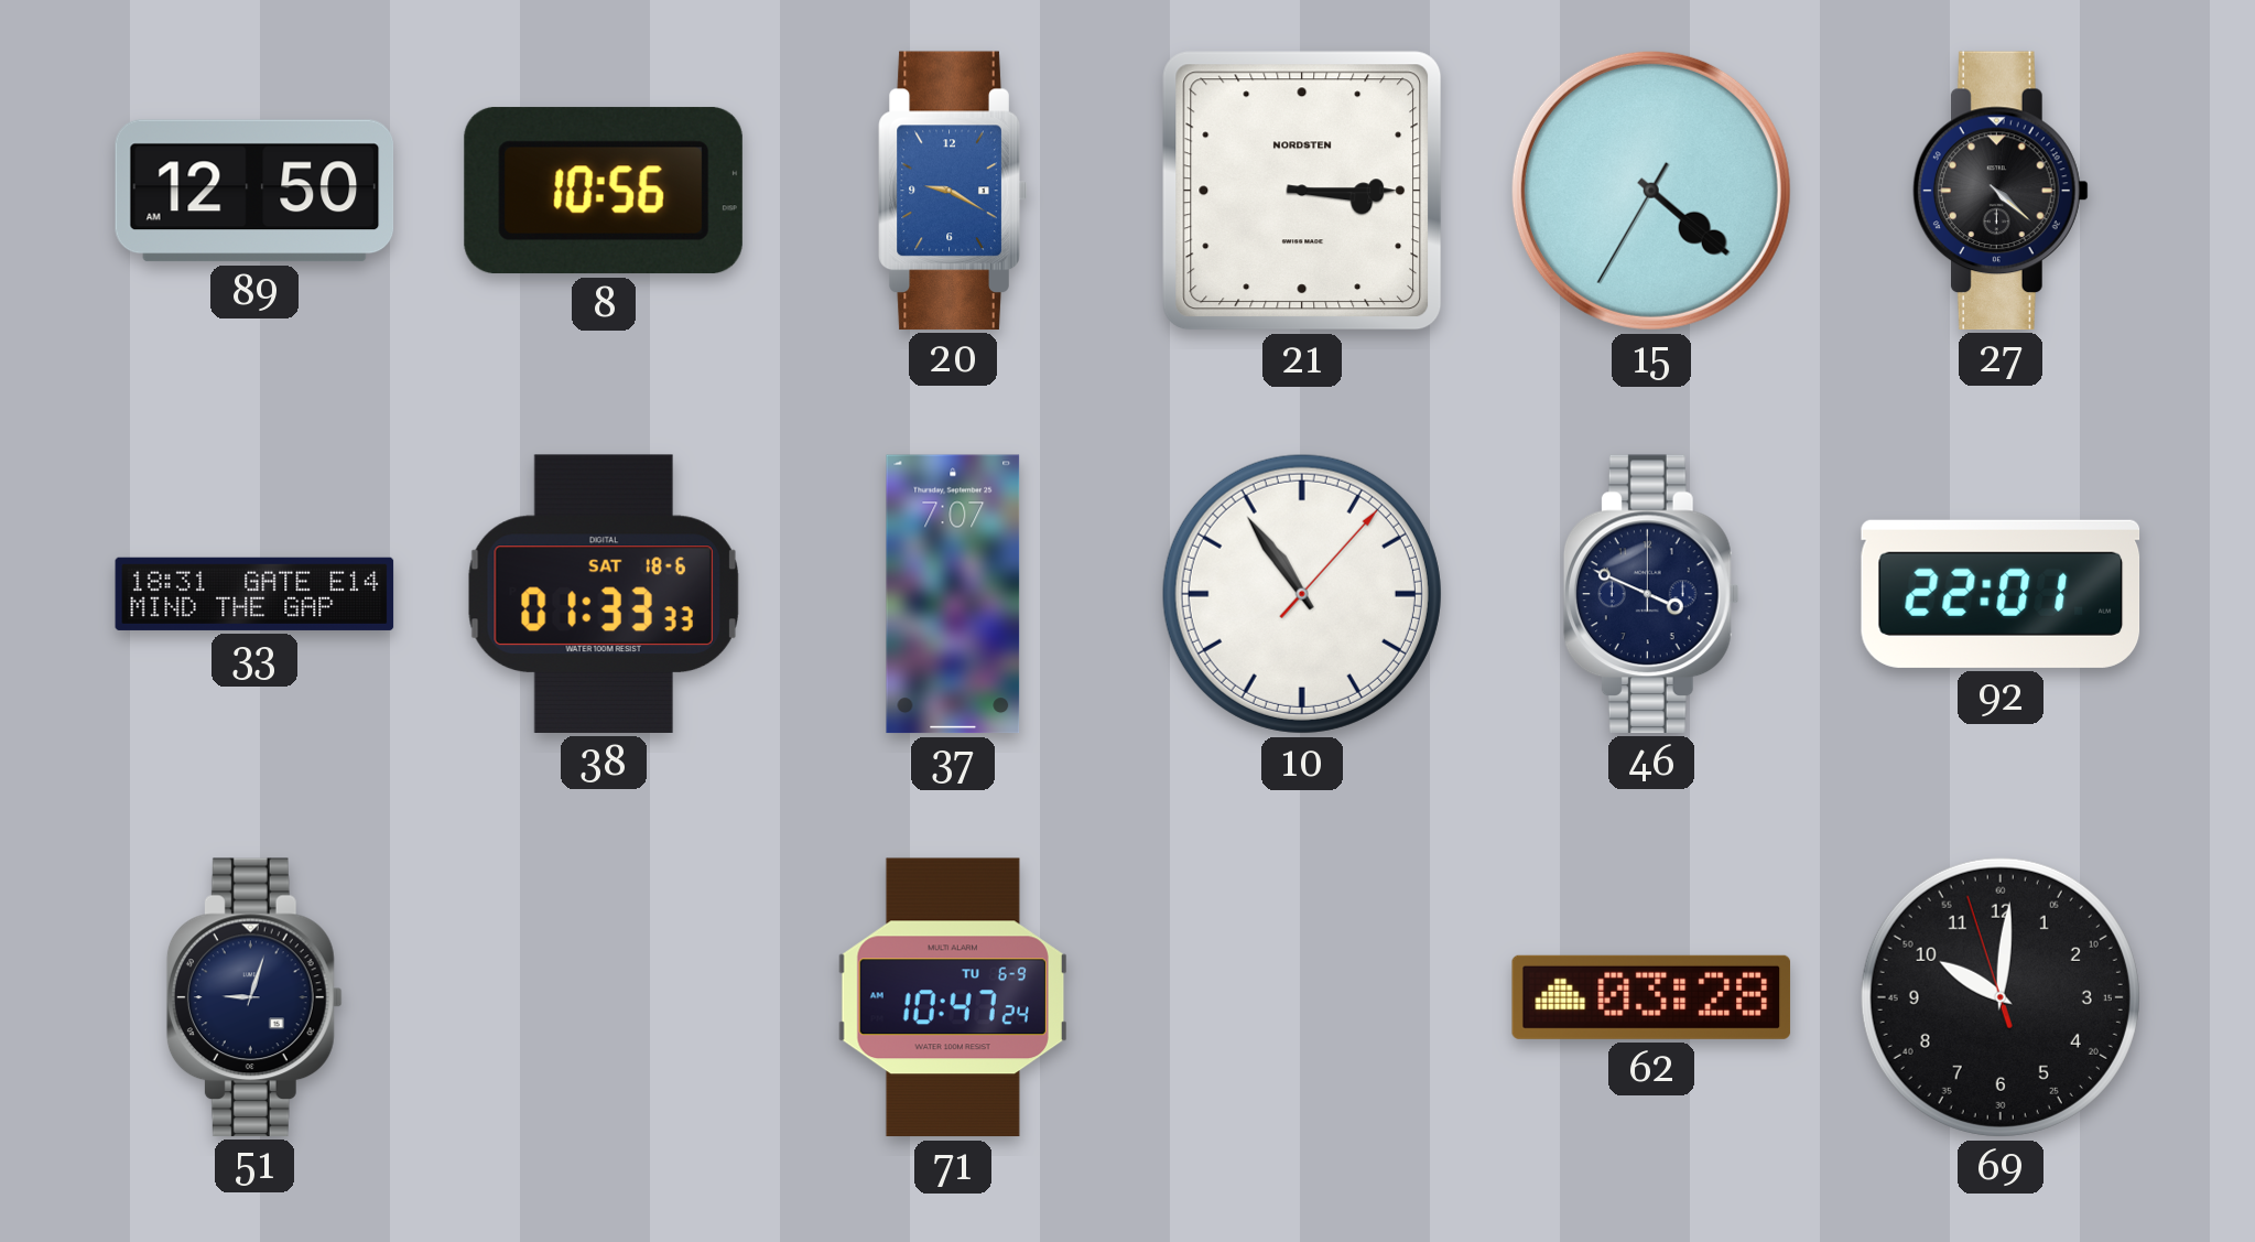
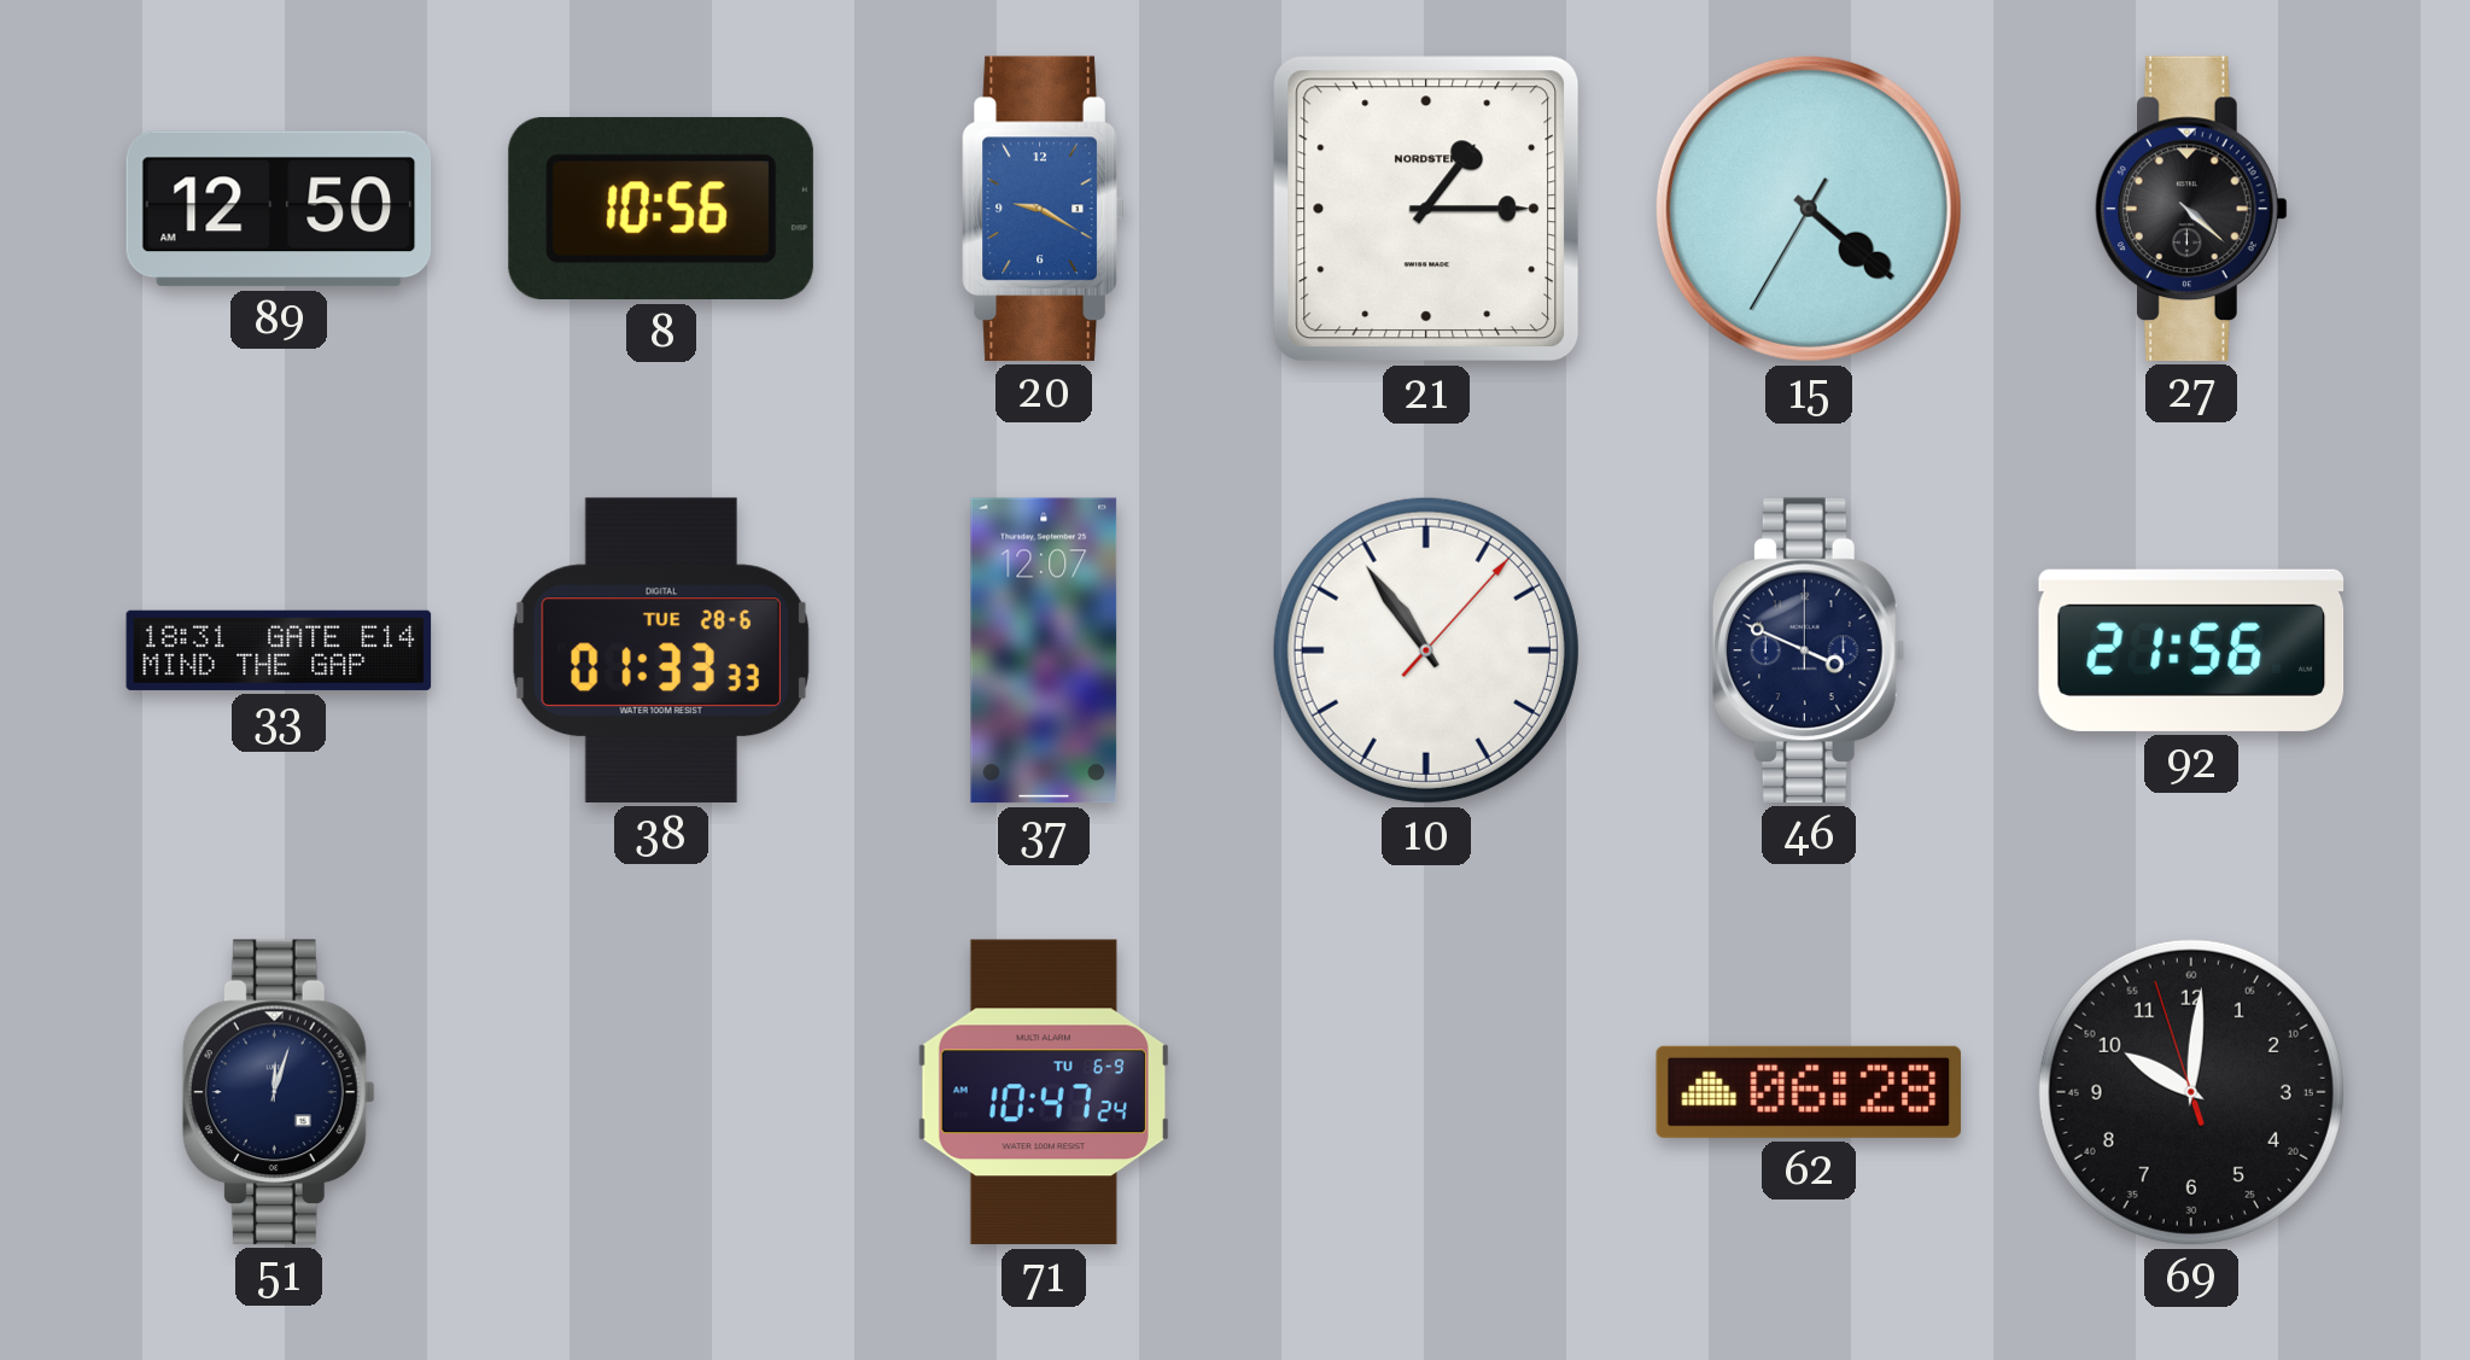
21: 3:15 -> 1:15 (1426, 209)
38 date: SAT 18-6 -> TUE 28-6 (661, 650)
37: 7:07 -> 12:07 (1044, 650)
92: 22:01 -> 21:56 (2191, 650)
51: 9:03 -> 12:03 (279, 1092)
62: 03:28 -> 06:28 (1809, 1092)
